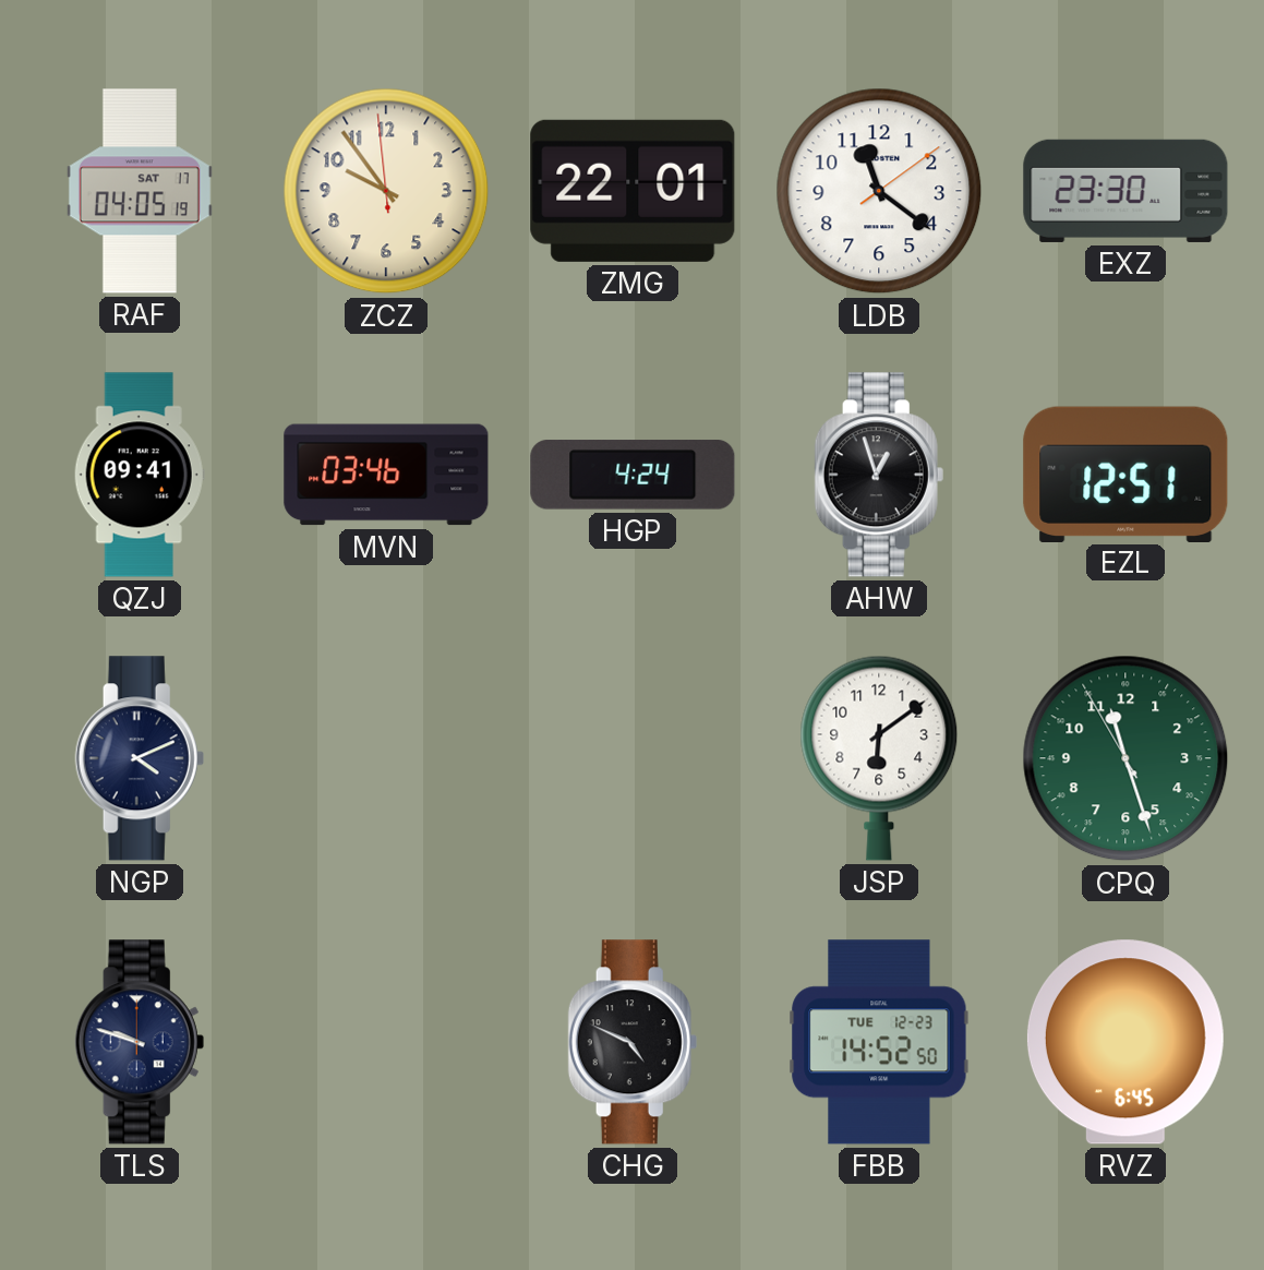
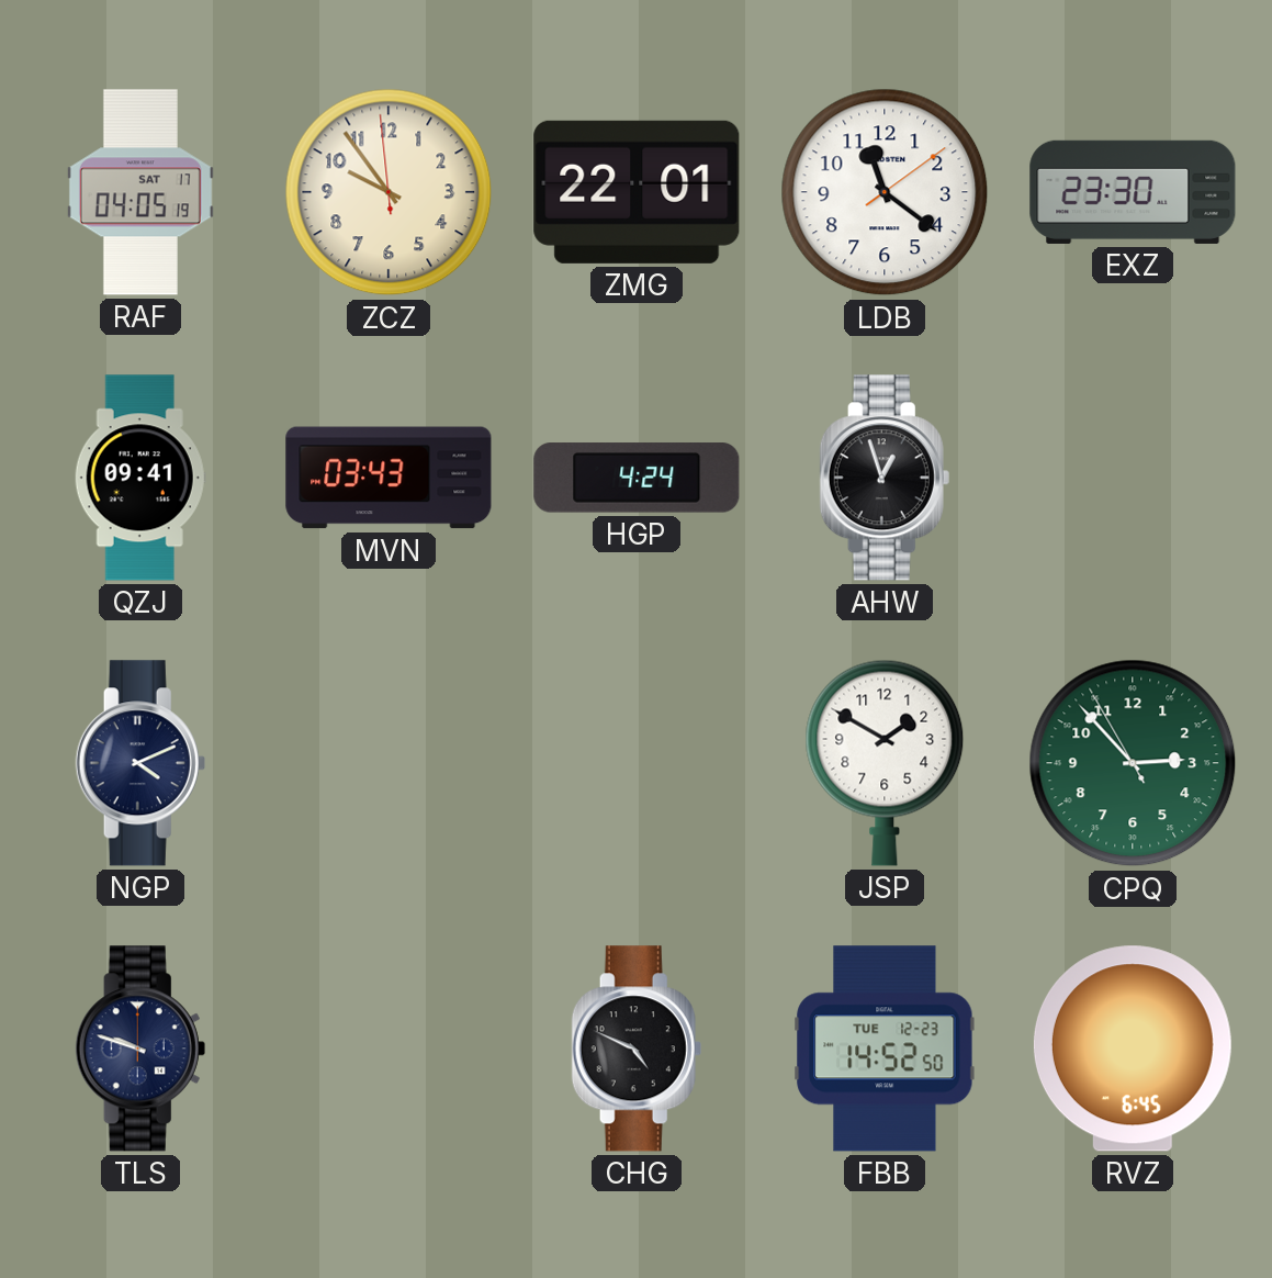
MVN: 03:46 -> 03:43 (389, 478)
EZL: 12:51 -> none (1125, 474)
JSP: 6:09 -> 1:50 (885, 763)
CPQ: 11:26 -> 2:52 (1133, 763)
